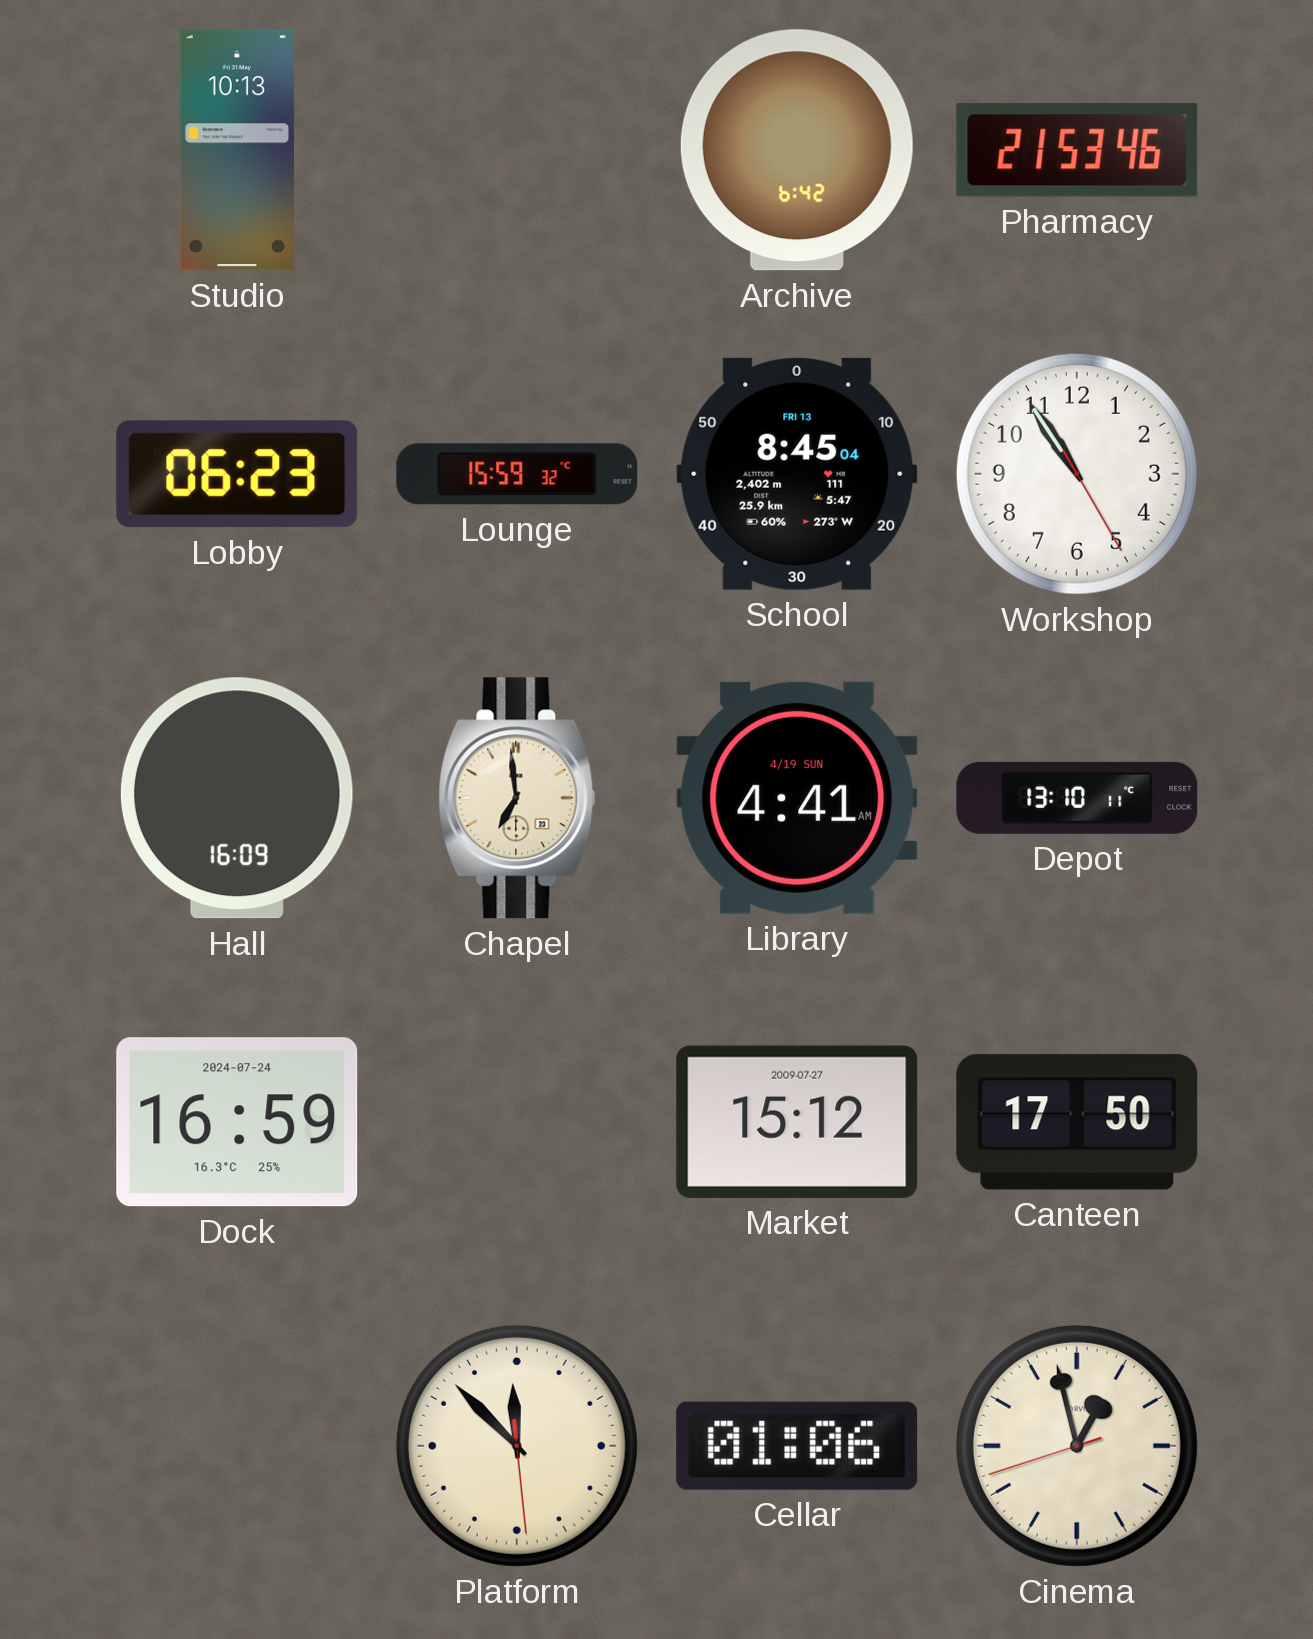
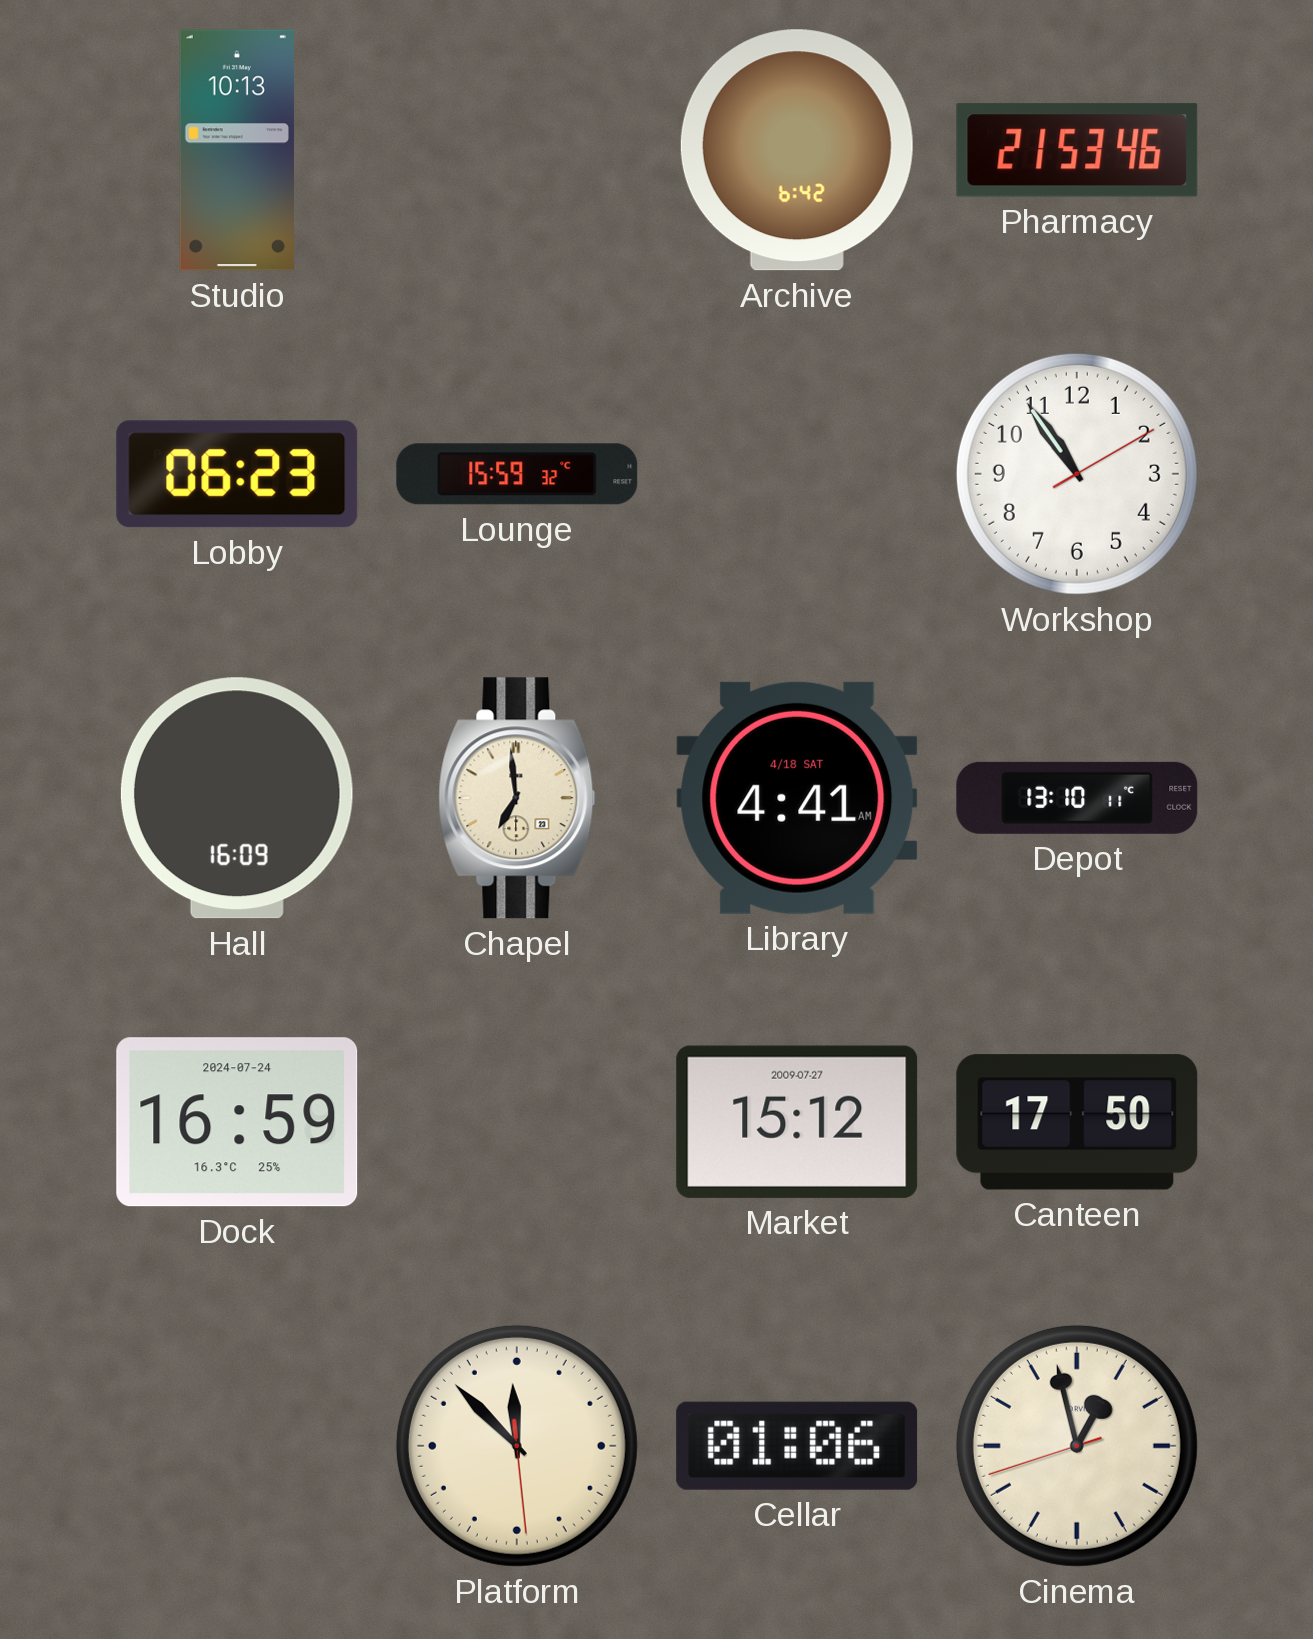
School: 8:45 -> none (797, 474)
Workshop: 10:54:25 -> 10:54:10 (1077, 474)
Library date: 4/19 SUN -> 4/18 SAT (797, 798)
